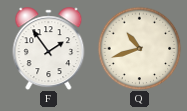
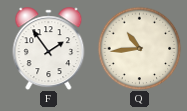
Q: 10:42 -> 10:44 (139, 48)
